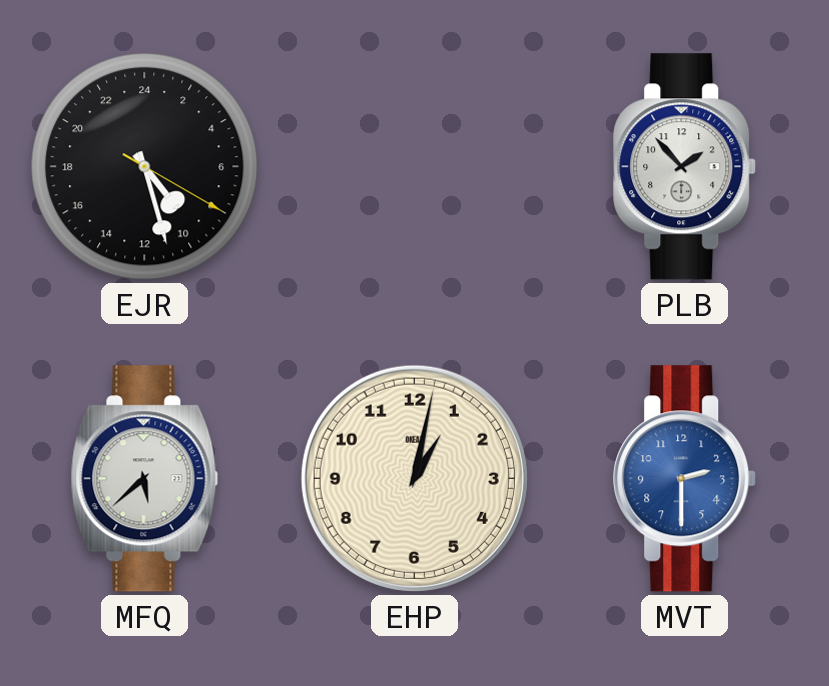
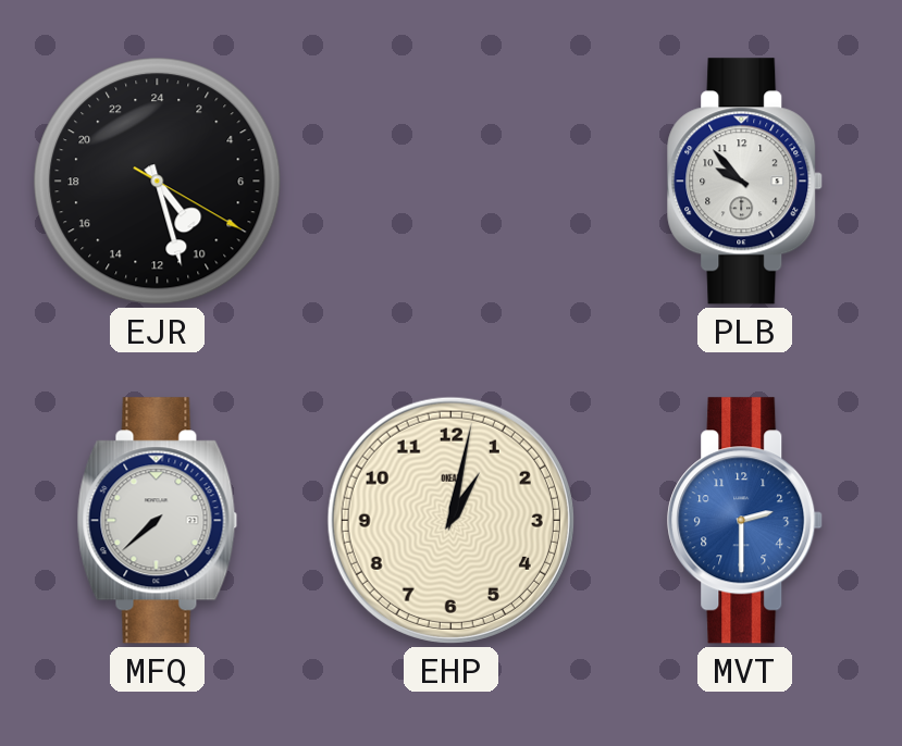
PLB: 1:53 -> 9:53 (745, 182)
MFQ: 5:38 -> 7:38 (158, 521)
